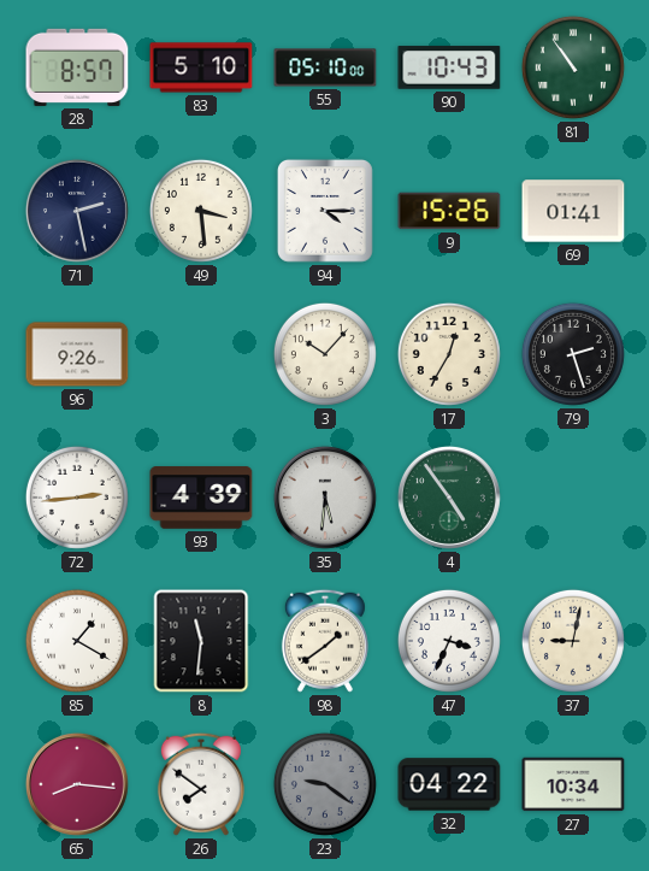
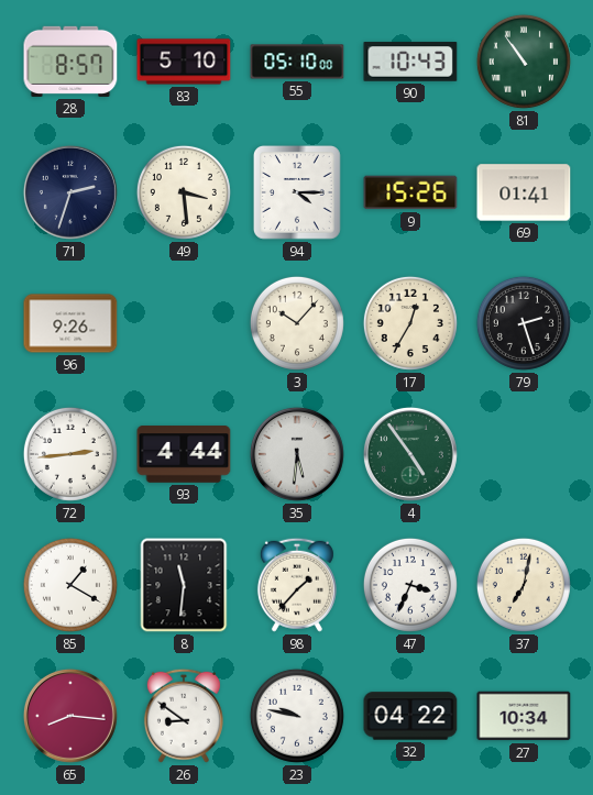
71: 2:28 -> 2:33 (70, 192)
93: 4:39 -> 4:44 (184, 454)
98: 1:39 -> 1:37 (297, 585)
37: 9:02 -> 7:02 (524, 585)
26: 7:51 -> 8:51 (184, 716)
23: 9:21 -> 9:47 (297, 716)
23 dial: grey -> white (297, 716)
